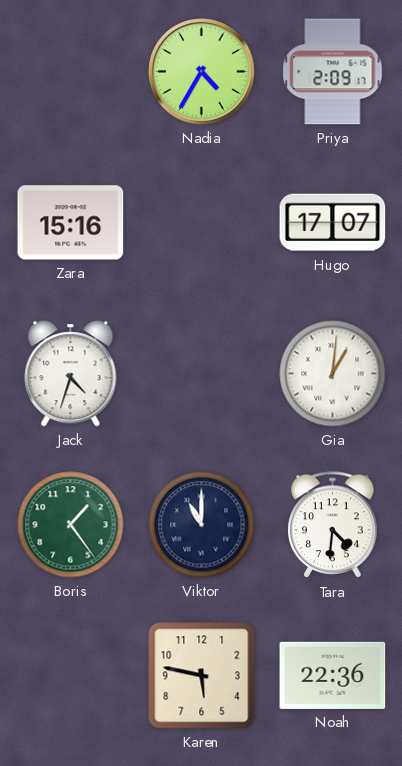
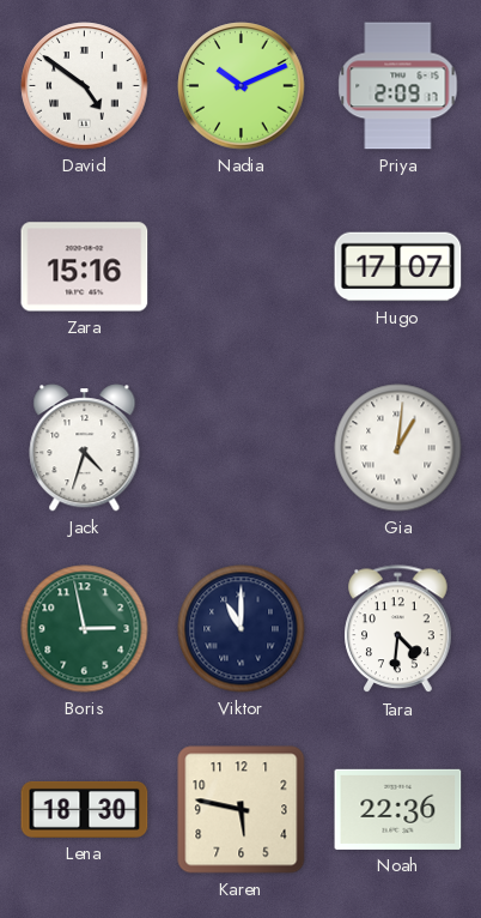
David: none -> 4:51 (85, 86)
Nadia: 4:35 -> 10:11 (242, 86)
Boris: 1:24 -> 2:58 (85, 629)
Lena: none -> 18:30 (85, 809)
